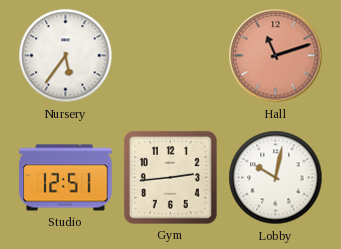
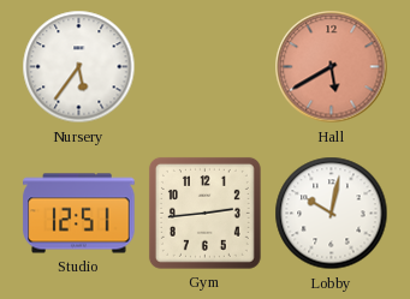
Hall: 11:12 -> 5:40 (332, 67)
